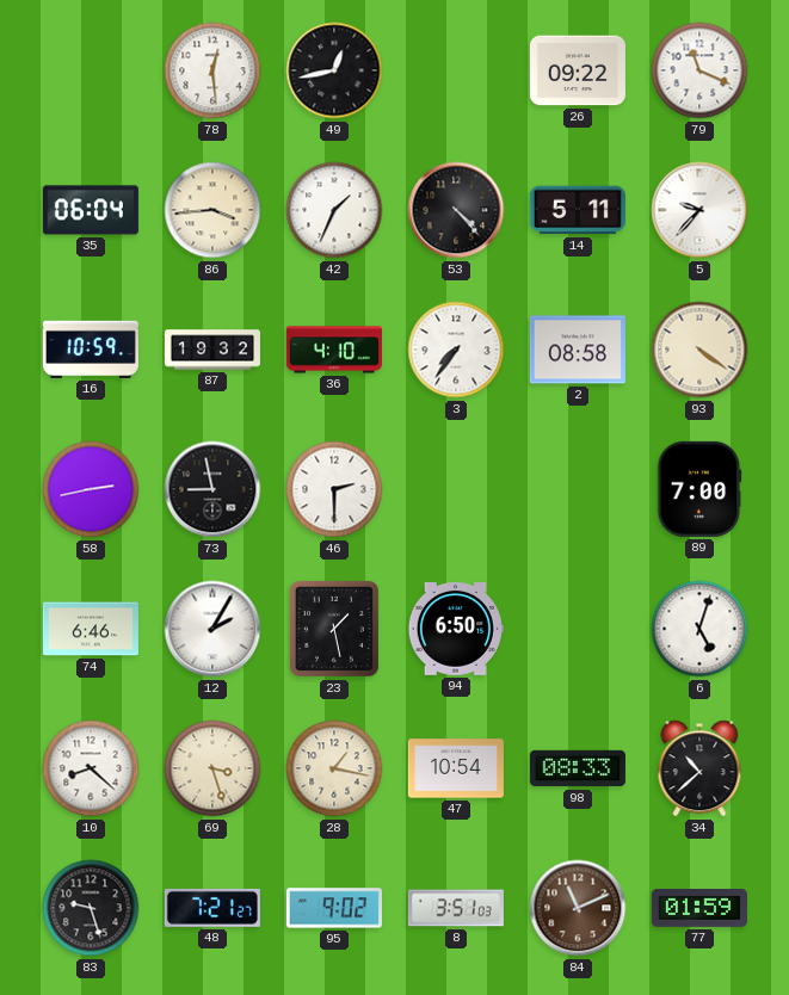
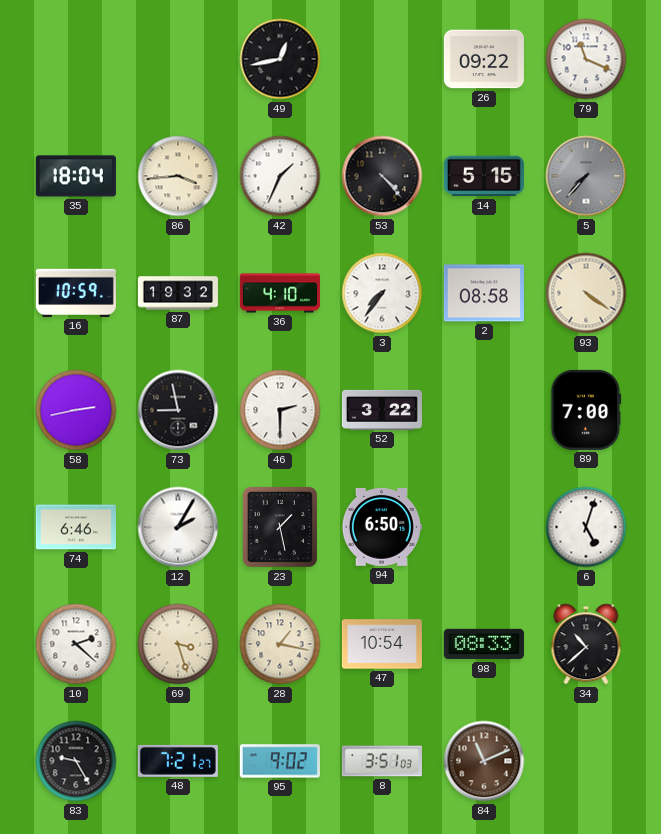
78: 12:29 -> none (212, 70)
35: 06:04 -> 18:04 (76, 176)
14: 5:11 -> 5:15 (484, 176)
5: 9:37 -> 7:37 (586, 176)
5 dial: white -> grey (586, 176)
52: none -> 3:22 (382, 410)
10: 8:22 -> 2:22 (76, 644)
83: 9:27 -> 9:25 (76, 761)
77: 01:59 -> none (699, 909)
